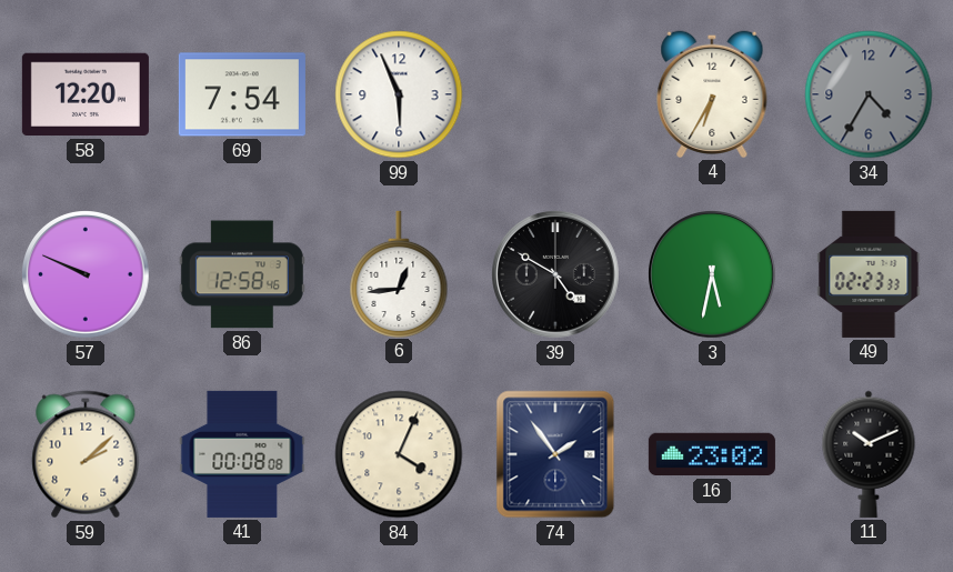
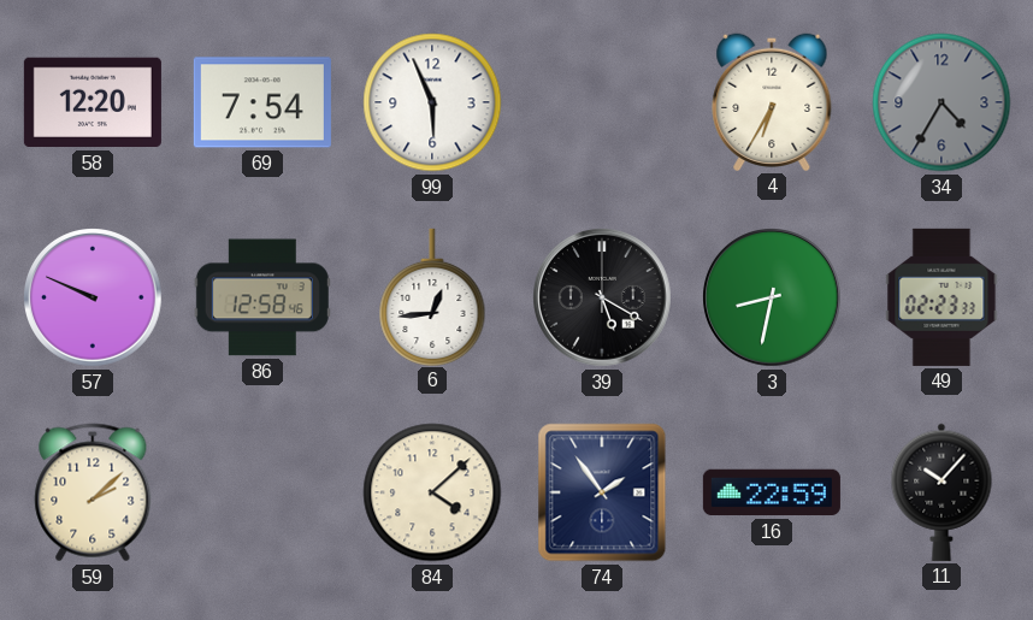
39: 4:50 -> 5:20 (603, 299)
3: 5:32 -> 8:32 (773, 299)
41: 00:08 -> none (242, 454)
84: 4:04 -> 4:08 (432, 492)
16: 23:02 -> 22:59 (772, 492)
11: 10:11 -> 10:07 (941, 492)
